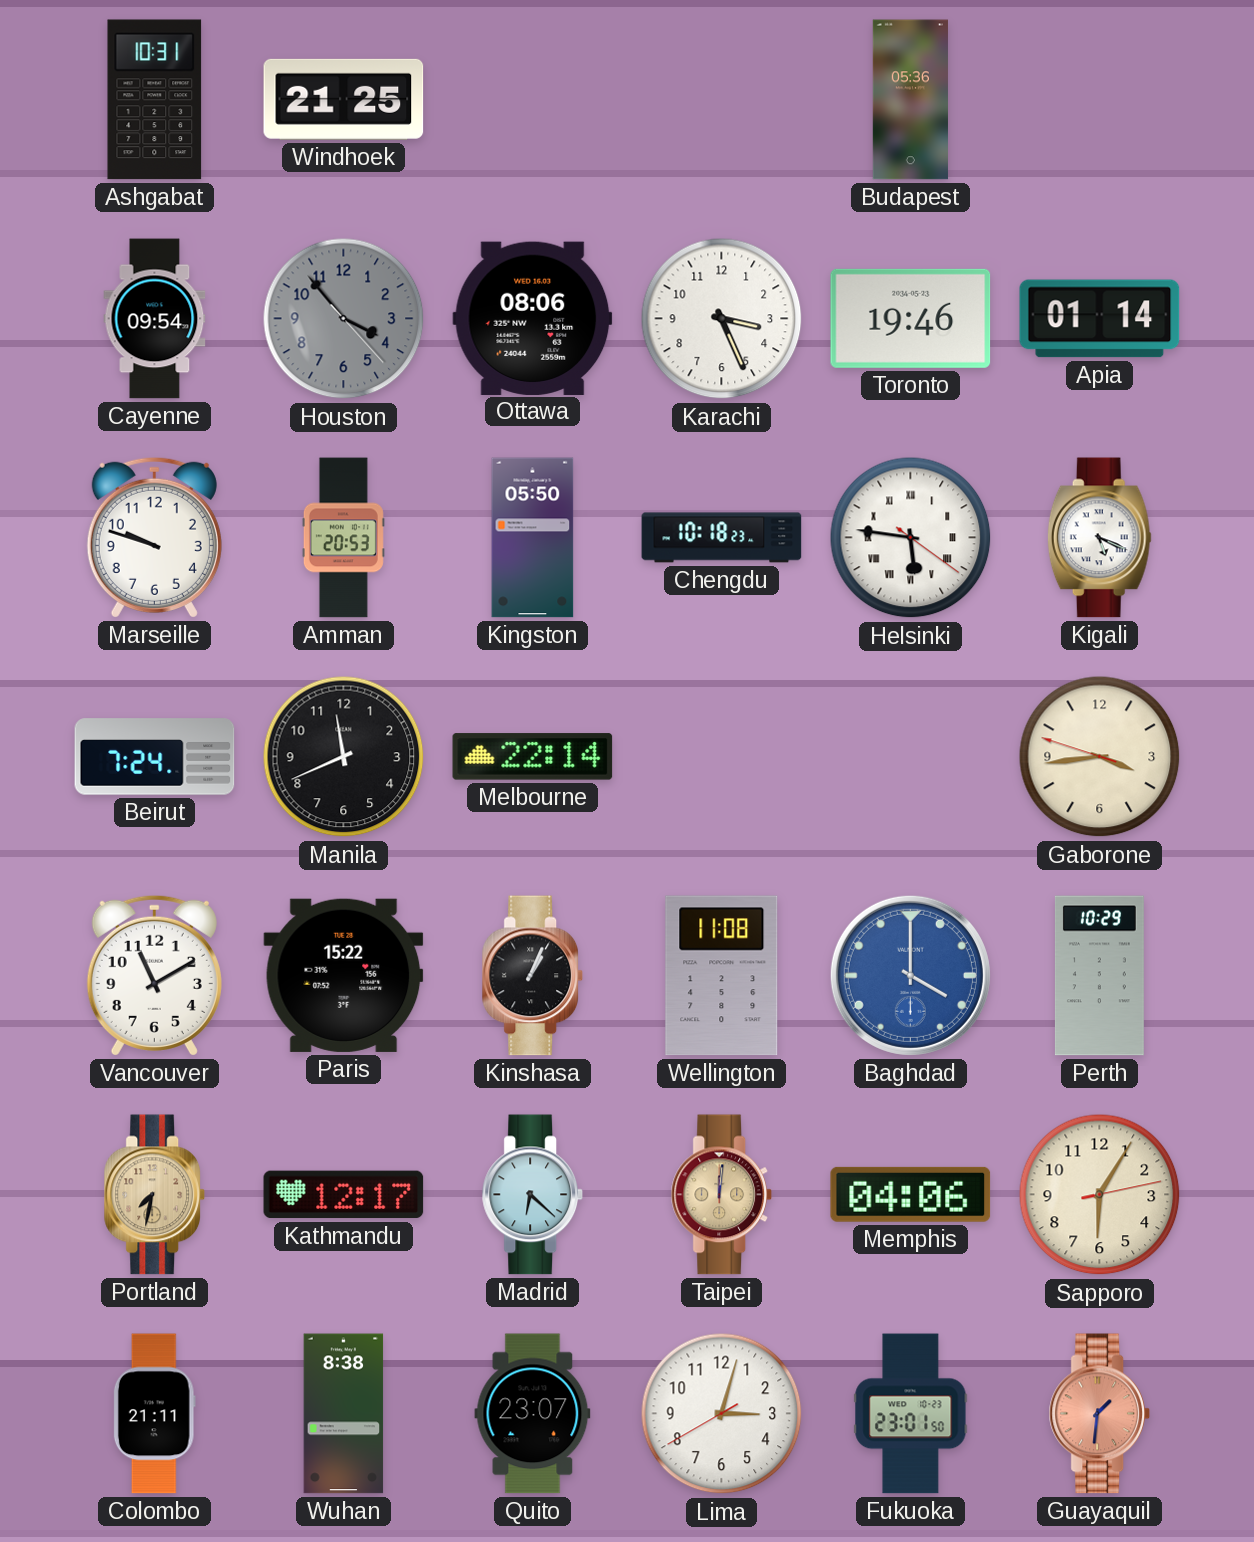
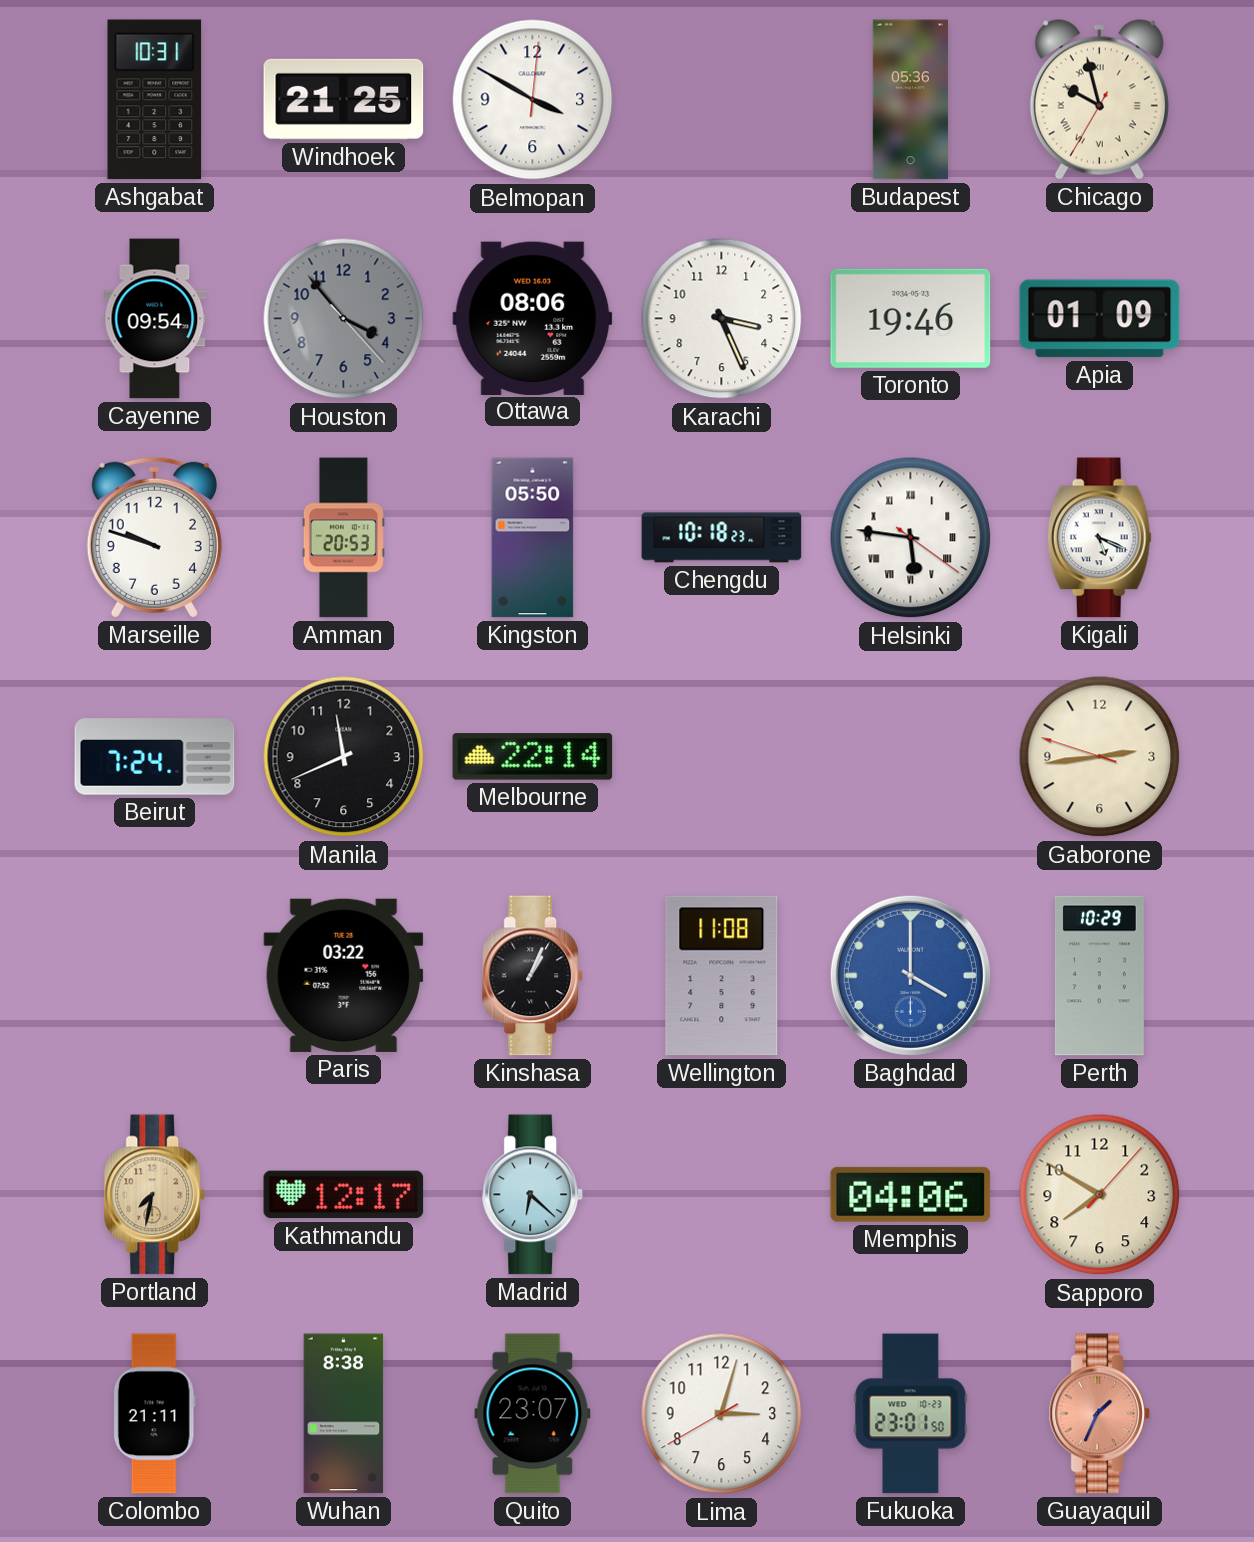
Belmopan: none -> 3:50 (533, 100)
Chicago: none -> 9:57 (1099, 100)
Apia: 01:14 -> 01:09 (1100, 319)
Gaborone: 3:43 -> 2:43 (1100, 757)
Vancouver: 11:10 -> none (154, 975)
Paris: 15:22 -> 03:22 (344, 975)
Taipei: 12:01 -> none (722, 1195)
Sapporo: 6:05 -> 7:50 (1100, 1195)
Guayaquil: 1:31 -> 1:34 (1100, 1414)
